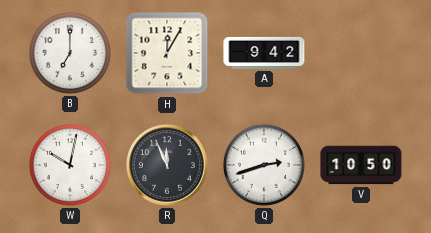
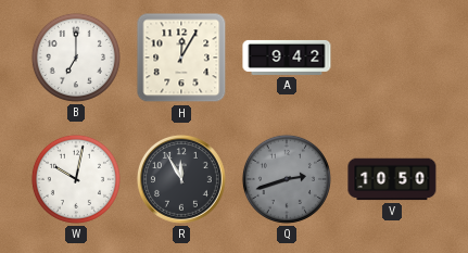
R: 11:56 -> 11:55 (181, 179)
Q dial: white -> grey (287, 179)
